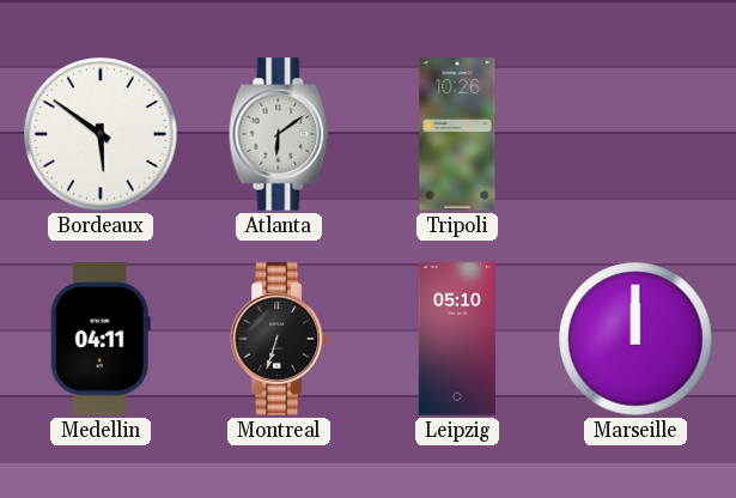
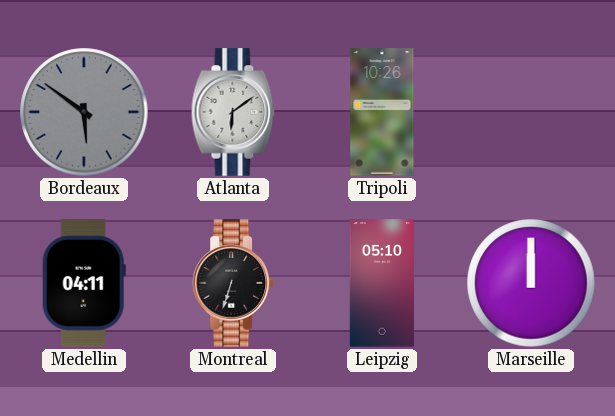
Bordeaux dial: white -> grey (84, 112)
